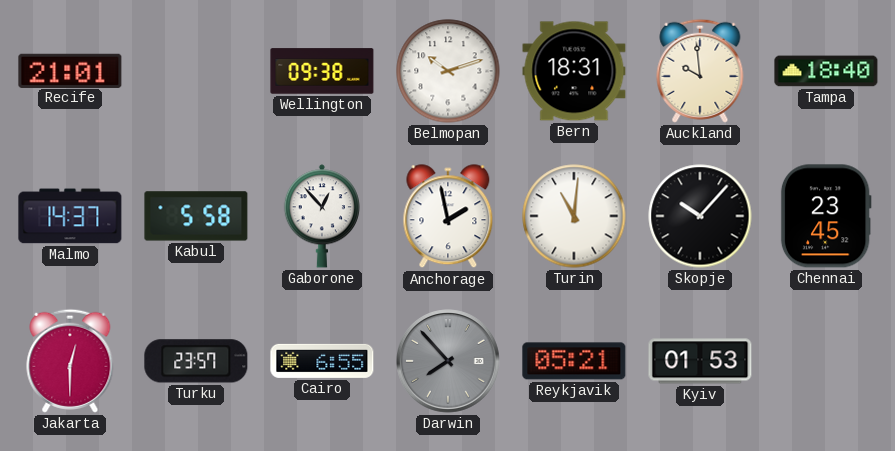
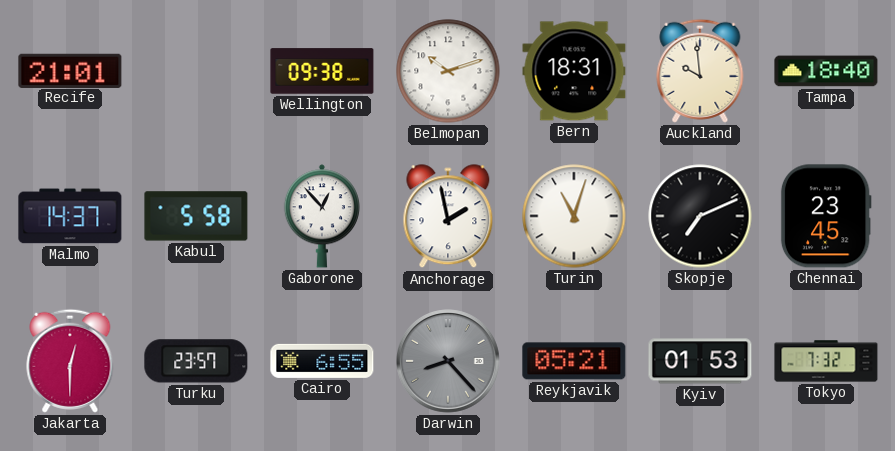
Turin: 11:01 -> 11:03 (574, 216)
Skopje: 10:07 -> 7:11 (700, 216)
Darwin: 7:53 -> 8:23 (448, 361)
Tokyo: none -> 7:32 (826, 361)
